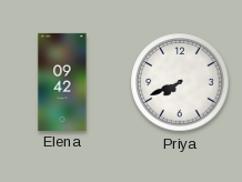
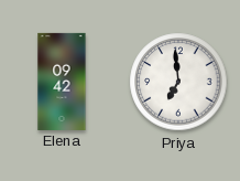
Priya: 7:41 -> 6:59 (178, 82)
